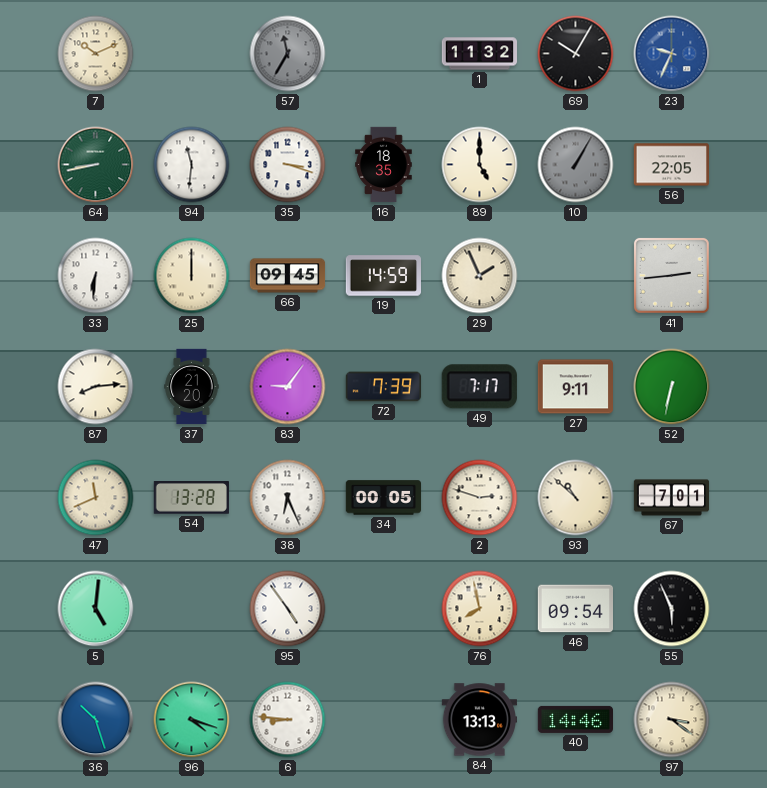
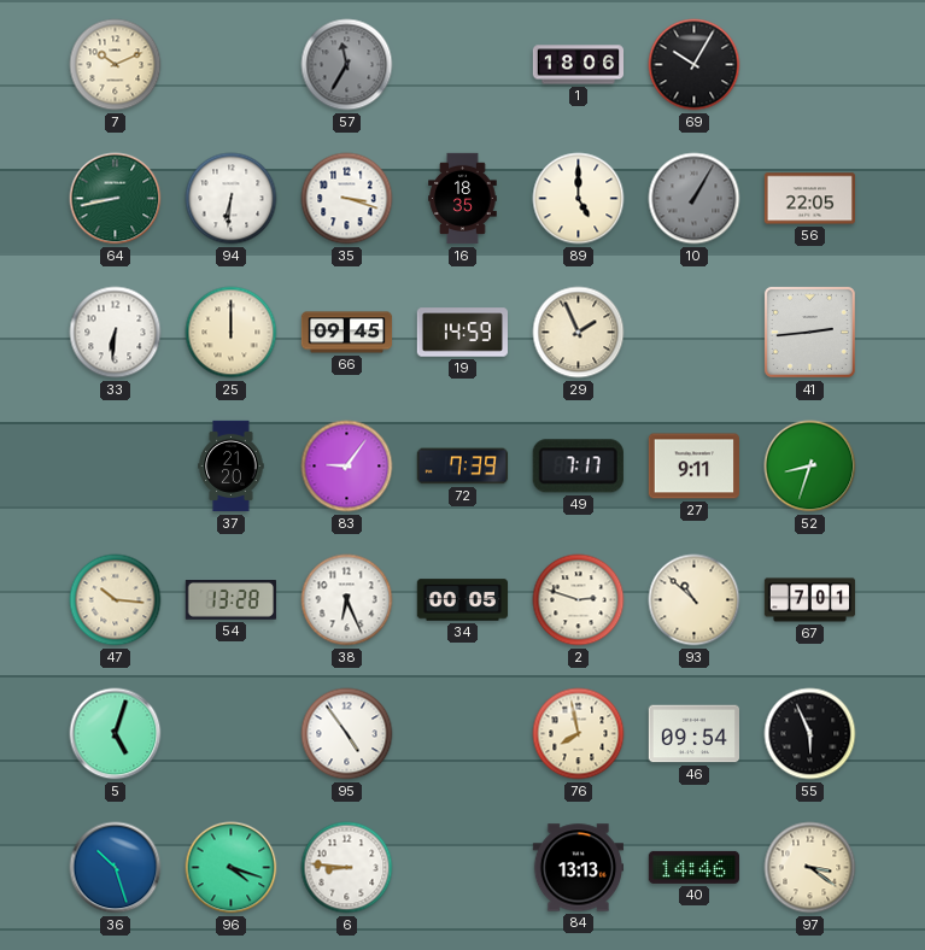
1: 11:32 -> 18:06 (579, 65)
23: 9:34 -> none (672, 54)
94: 11:31 -> 6:31 (232, 199)
87: 8:14 -> none (96, 387)
52: 6:32 -> 8:33 (810, 467)
47: 11:41 -> 10:16 (116, 600)
5: 5:01 -> 5:03 (116, 734)
